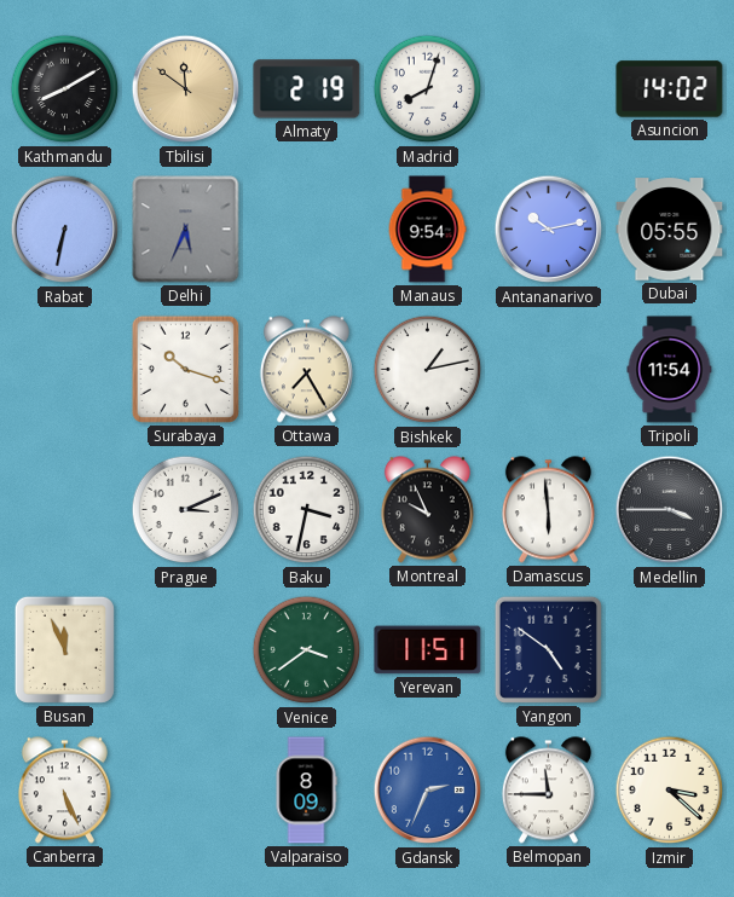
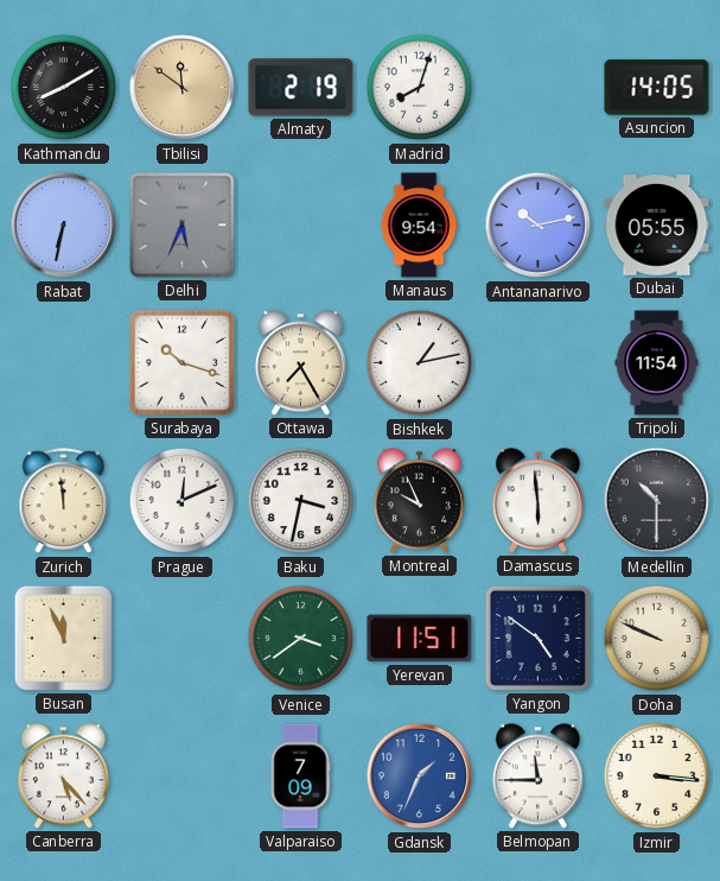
Asuncion: 14:02 -> 14:05 (657, 88)
Zurich: none -> 11:59 (64, 501)
Prague: 3:11 -> 12:11 (183, 501)
Medellin: 3:45 -> 10:30 (657, 501)
Doha: none -> 9:49 (657, 639)
Canberra: 5:26 -> 5:23 (63, 777)
Valparaiso: 8:09 -> 7:09 (300, 777)
Gdansk: 2:34 -> 1:34 (420, 777)
Izmir: 3:22 -> 3:16 (657, 777)
